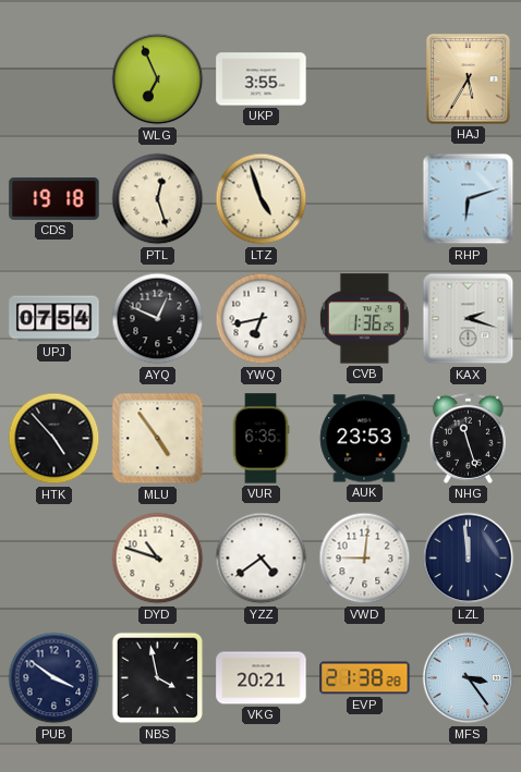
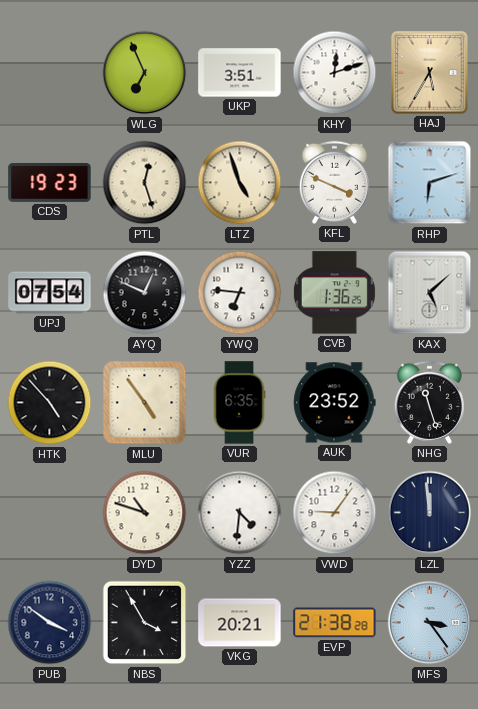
UKP: 3:55 -> 3:51 (240, 73)
KHY: none -> 12:12 (335, 73)
CDS: 19:18 -> 19:23 (50, 182)
KFL: none -> 3:49 (334, 182)
YWQ: 6:43 -> 6:46 (240, 293)
KAX: 2:18 -> 5:08 (430, 293)
AUK: 23:53 -> 23:52 (335, 403)
YZZ: 4:39 -> 4:31 (240, 513)
VWD: 9:01 -> 9:06 (335, 513)
NBS: 3:58 -> 3:55 (145, 623)
